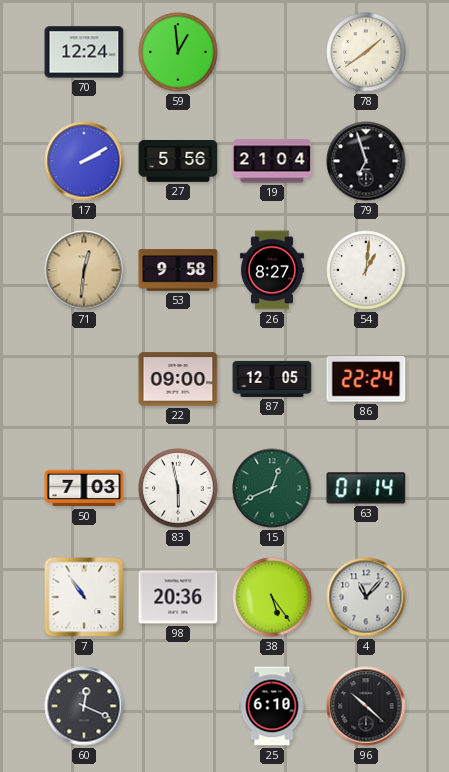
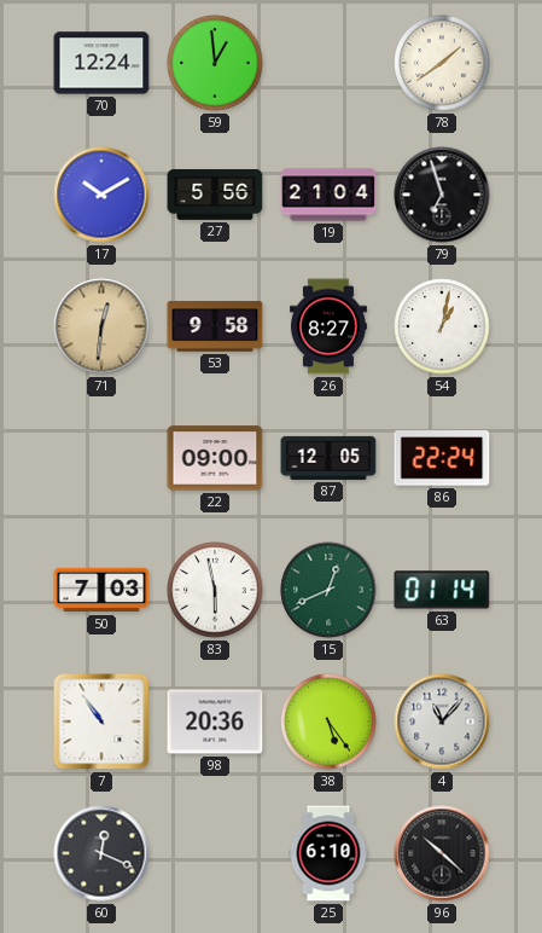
17: 2:10 -> 10:10 (101, 195)
54: 1:01 -> 1:02 (442, 326)
